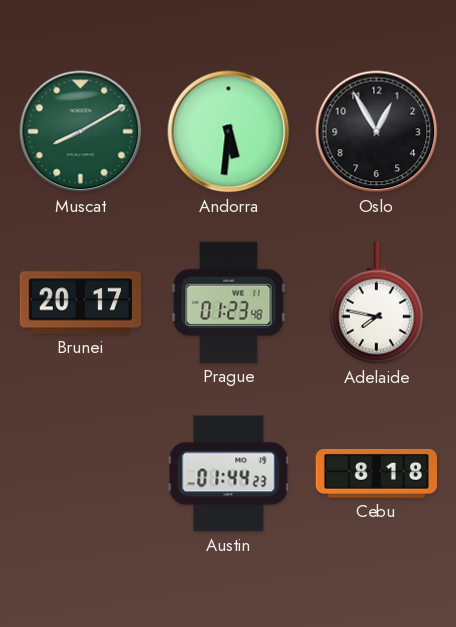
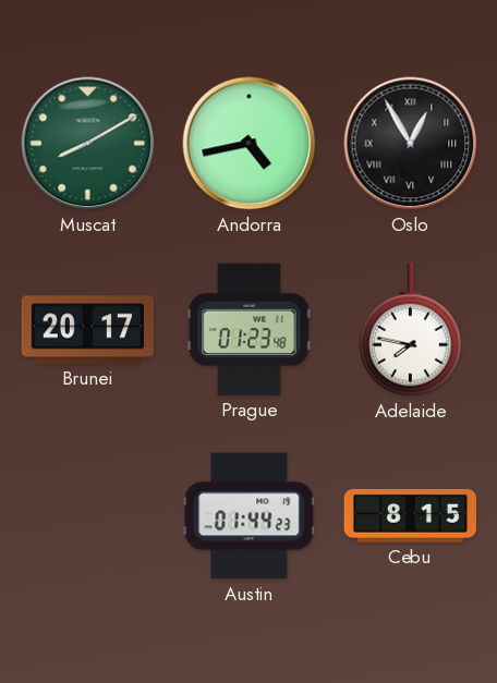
Andorra: 5:31 -> 4:43 (250, 144)
Oslo numerals: Arabic -> Roman (411, 144)
Cebu: 8:18 -> 8:15 (410, 515)
